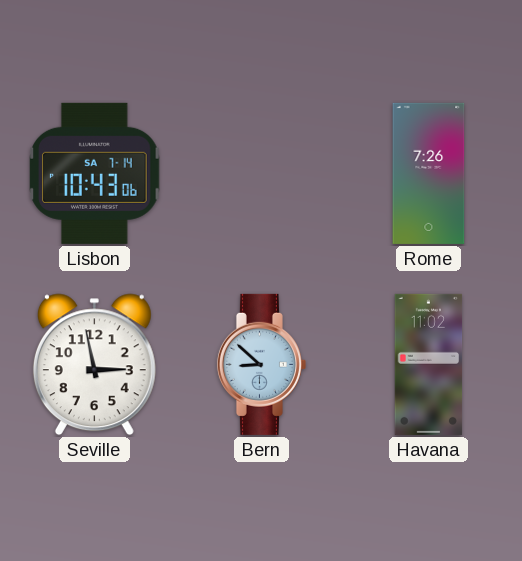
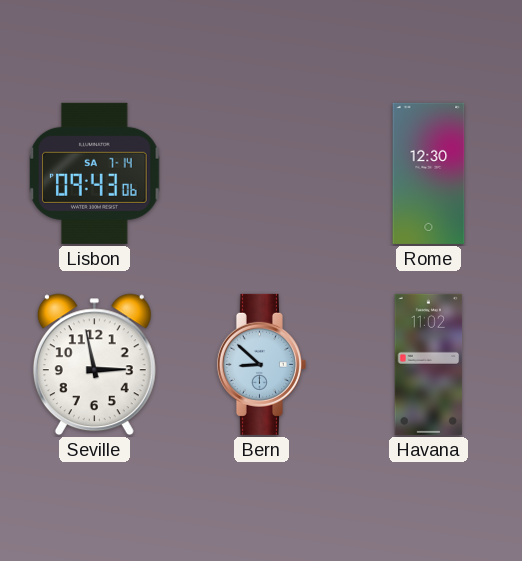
Lisbon: 10:43 -> 09:43 (95, 173)
Rome: 7:26 -> 12:30 (429, 173)
